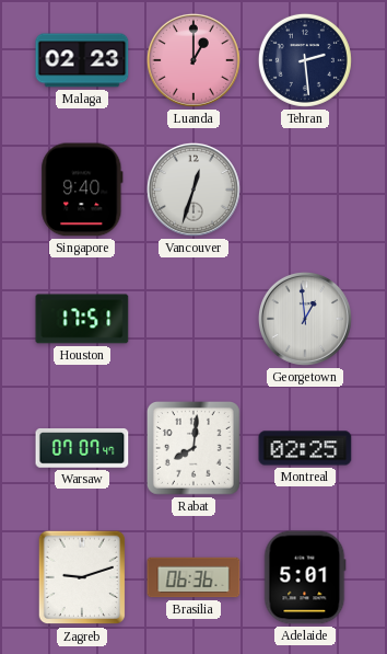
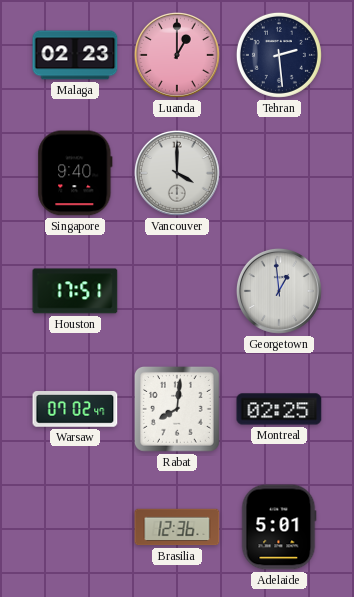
Vancouver: 12:33 -> 4:00 (177, 173)
Warsaw: 07:07 -> 07:02 (75, 410)
Zagreb: 9:12 -> none (81, 577)
Brasilia: 06:36 -> 12:36 (177, 527)
